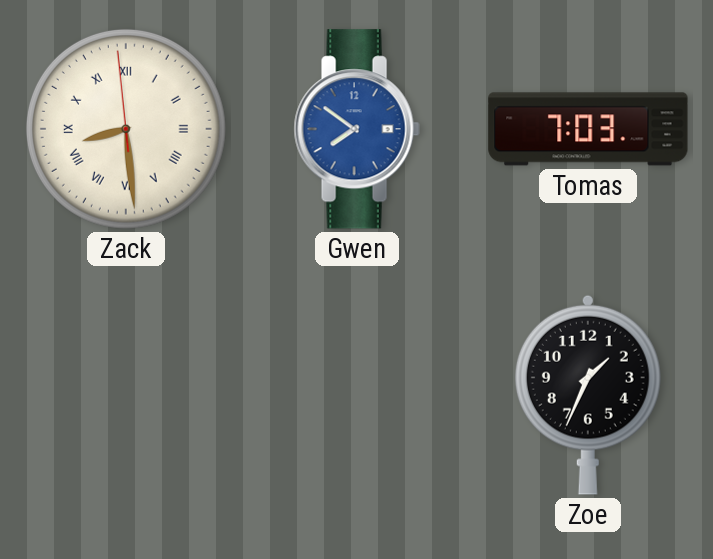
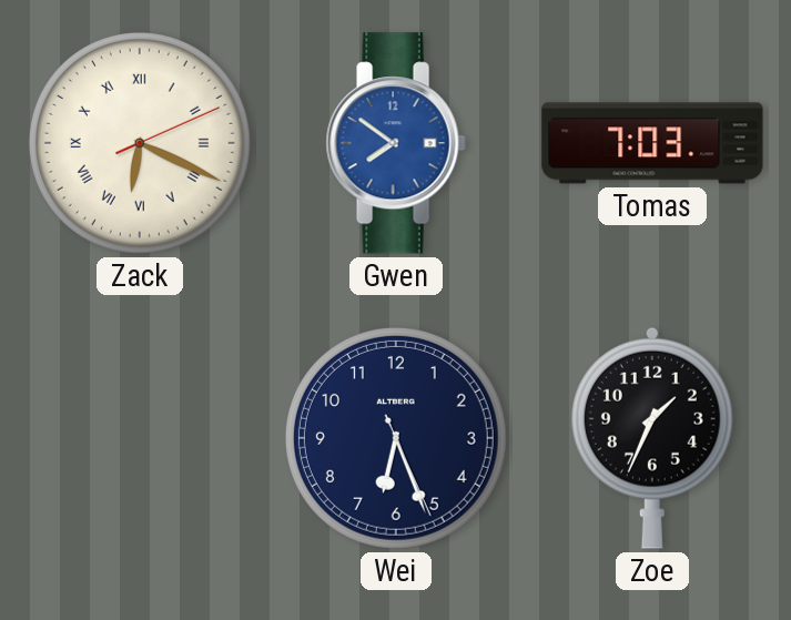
Zack: 8:28 -> 6:19 (140, 143)
Wei: none -> 6:26 (396, 438)
